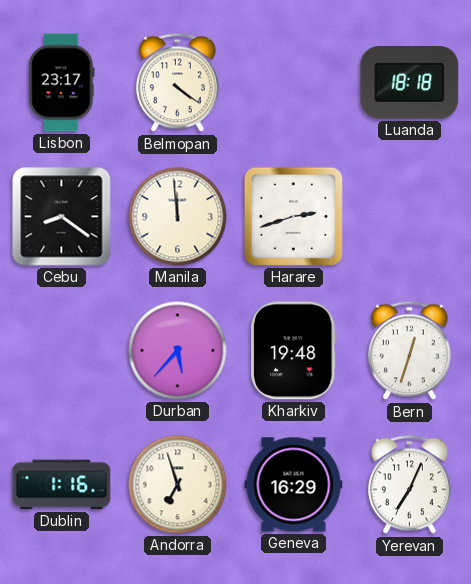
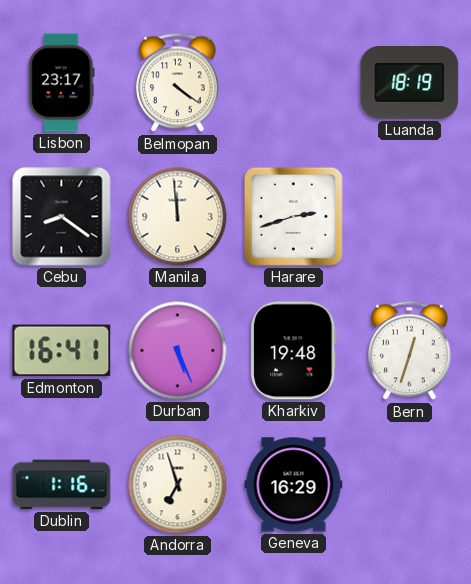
Luanda: 18:18 -> 18:19 (410, 83)
Edmonton: none -> 16:41 (62, 351)
Durban: 5:37 -> 5:26 (178, 351)
Yerevan: 7:04 -> none (410, 485)
